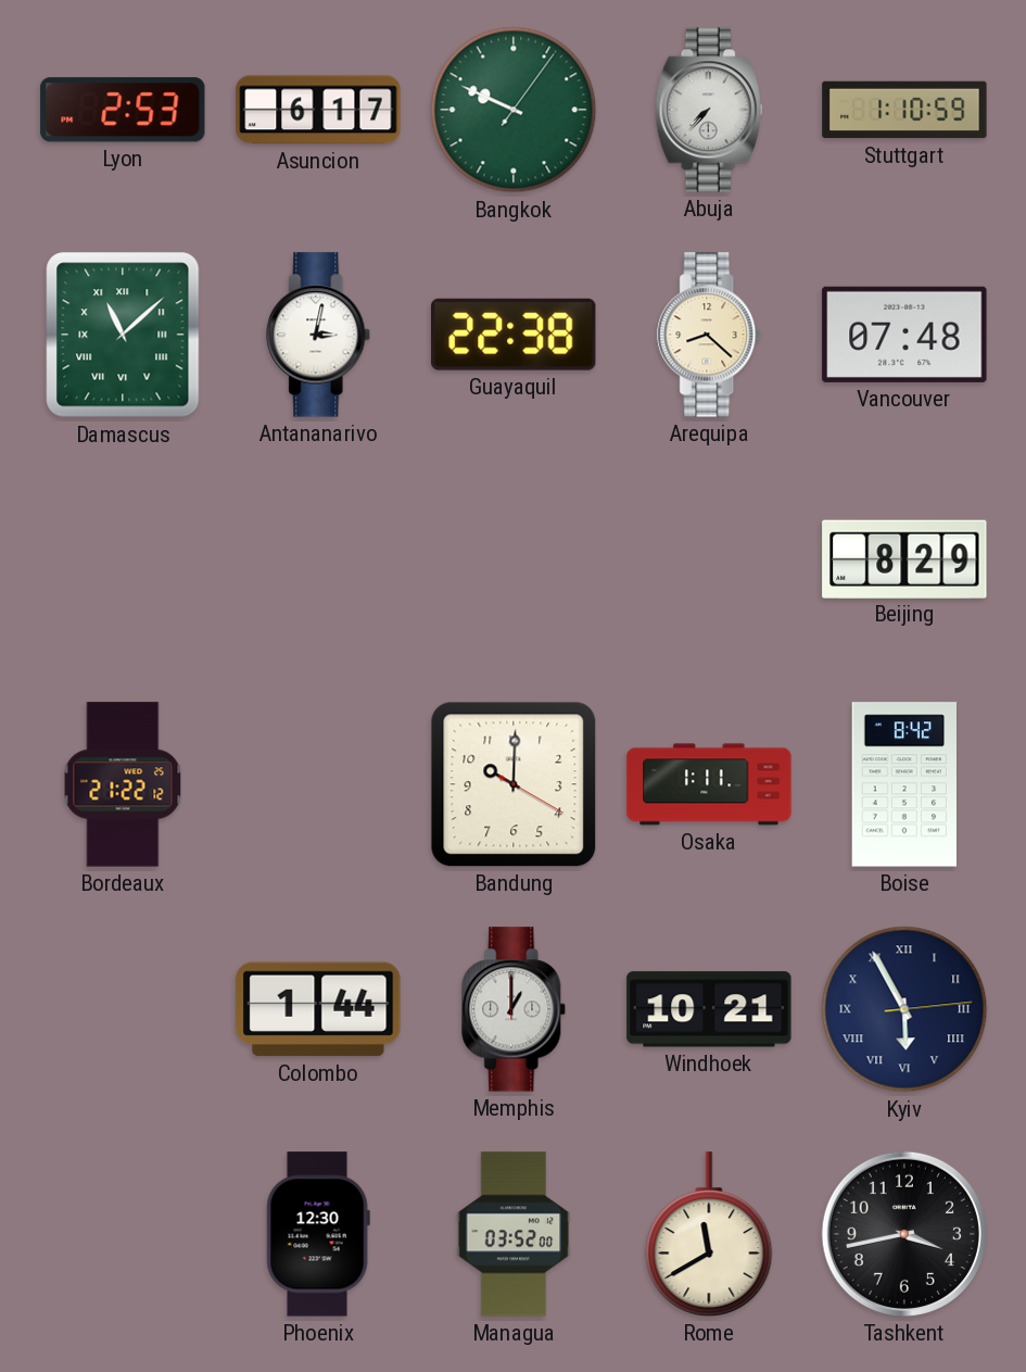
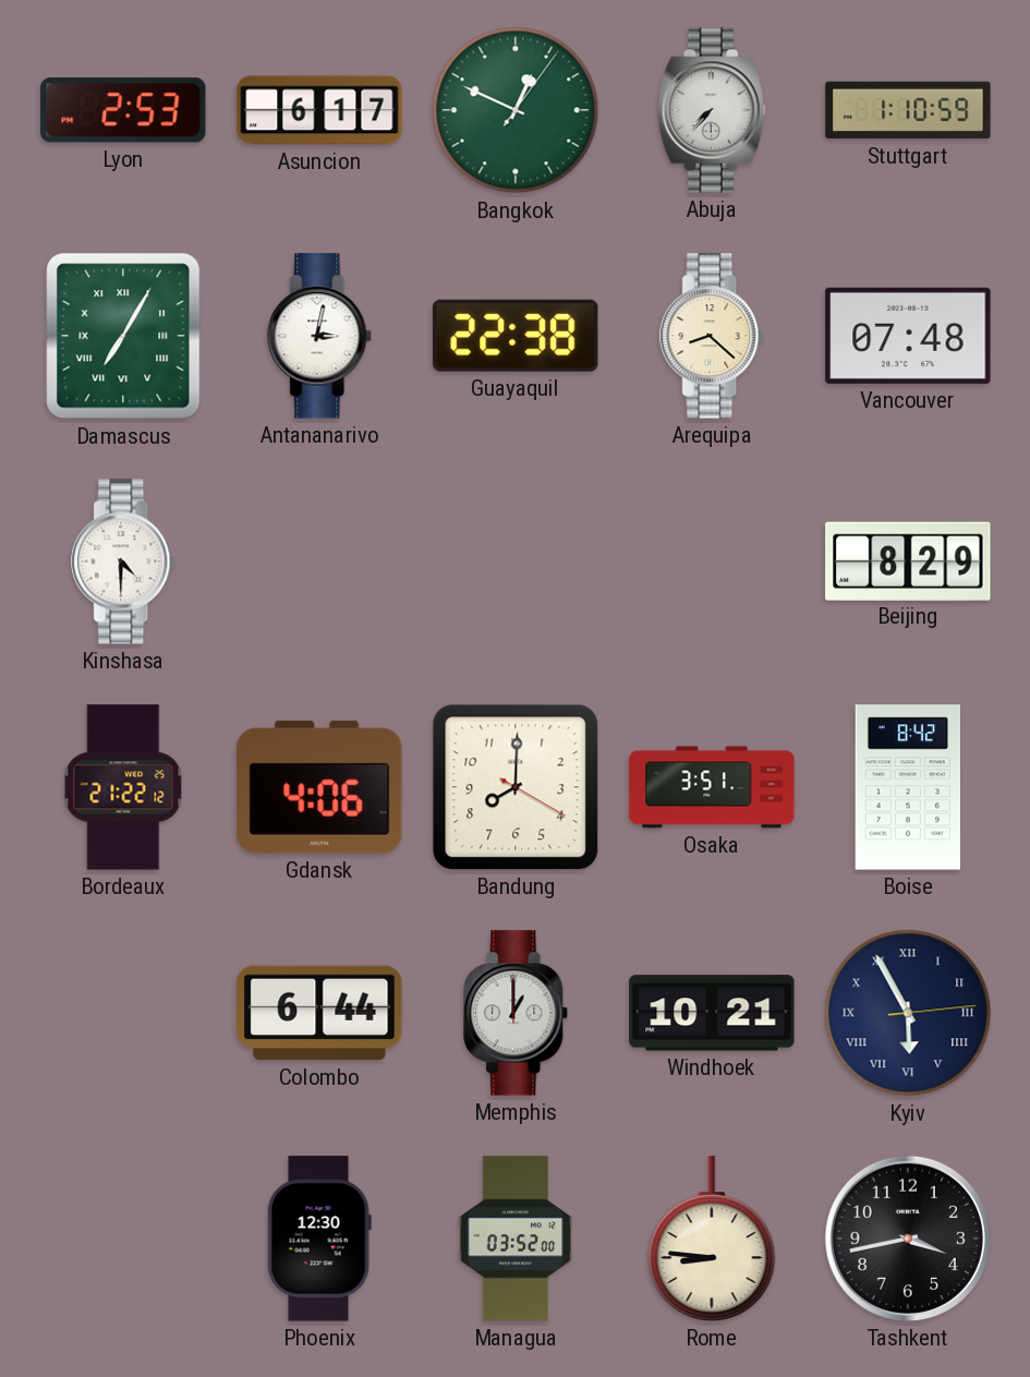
Bangkok: 9:49 -> 12:49 (516, 110)
Damascus: 11:08 -> 7:05 (123, 336)
Kinshasa: none -> 4:30 (124, 561)
Gdansk: none -> 4:06 (319, 787)
Bandung: 10:00 -> 8:00 (516, 787)
Osaka: 1:11 -> 3:51 (712, 787)
Colombo: 1:44 -> 6:44 (319, 1013)
Rome: 11:40 -> 8:46 (712, 1239)
